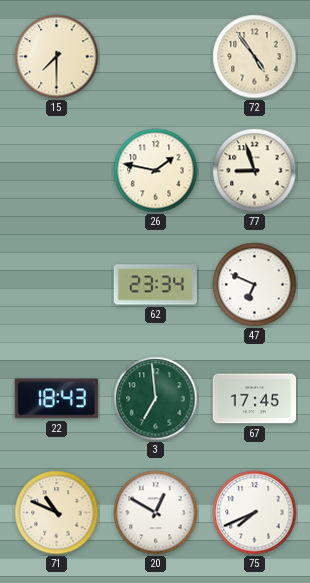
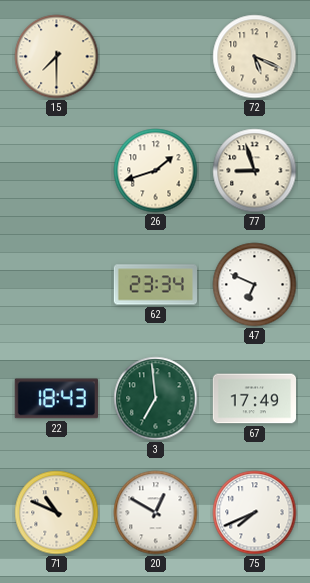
72: 4:54 -> 5:19 (255, 57)
26: 1:47 -> 1:42 (156, 171)
67: 17:45 -> 17:49 (254, 399)
